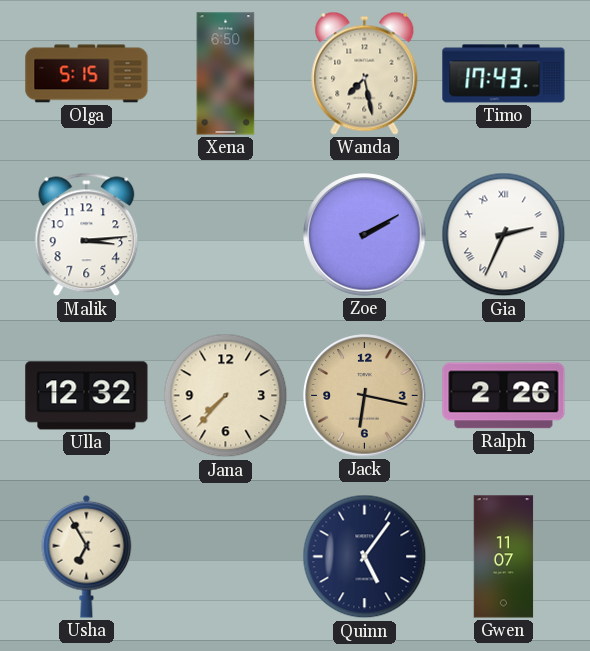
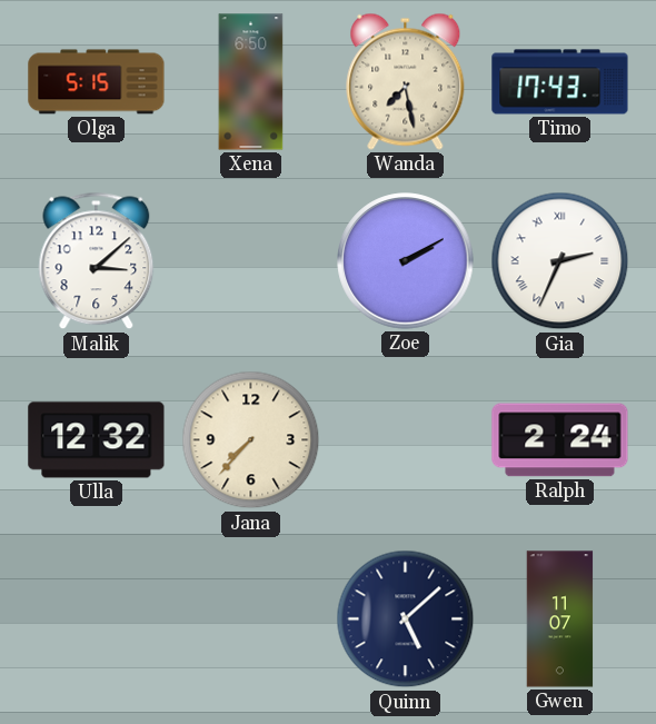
Malik: 3:14 -> 3:08 (97, 261)
Jack: 6:17 -> none (365, 396)
Ralph: 2:26 -> 2:24 (560, 440)
Usha: 6:55 -> none (87, 556)
Quinn: 5:06 -> 5:08 (406, 619)
